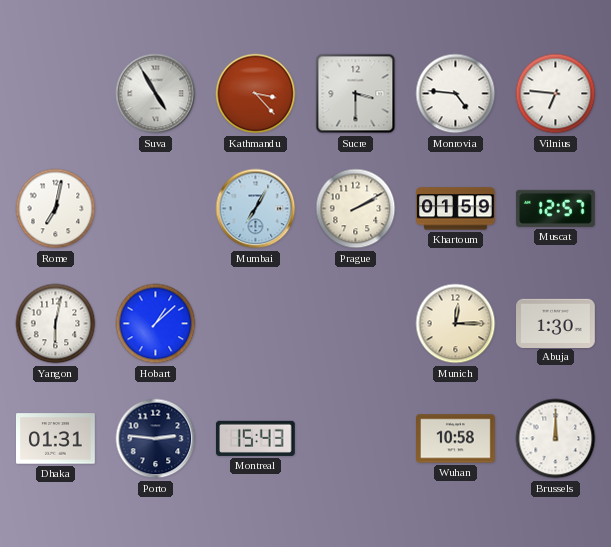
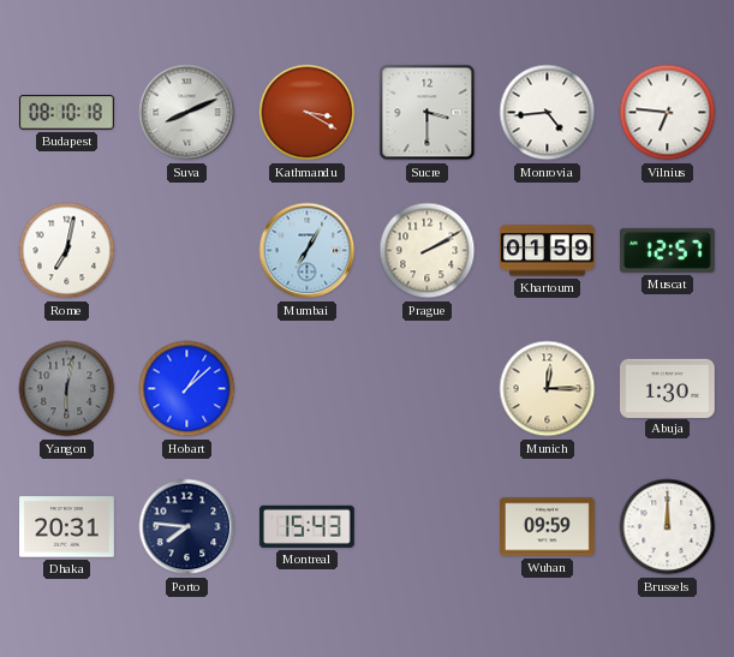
Budapest: none -> 08:10 (67, 113)
Suva: 4:55 -> 8:11 (187, 113)
Kathmandu: 3:23 -> 3:20 (308, 113)
Monrovia: 4:46 -> 4:44 (548, 113)
Yangon dial: white -> grey (67, 389)
Dhaka: 01:31 -> 20:31 (67, 527)
Porto: 2:46 -> 7:46 (187, 527)
Wuhan: 10:58 -> 09:59 (548, 527)
